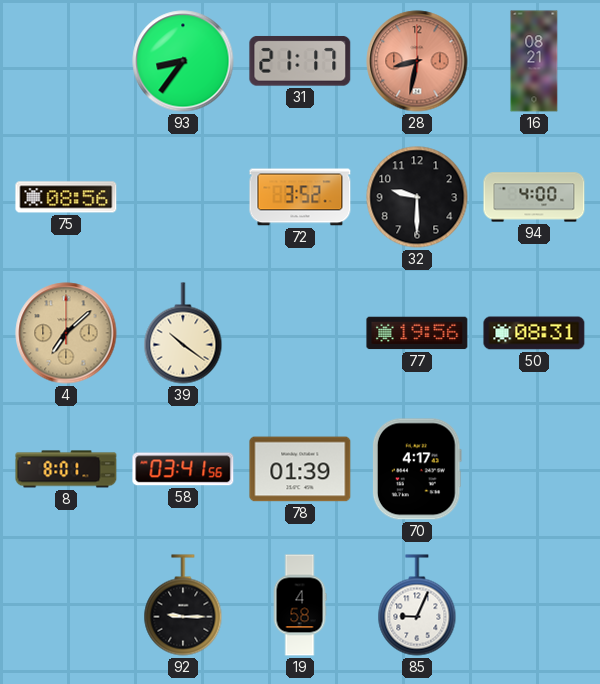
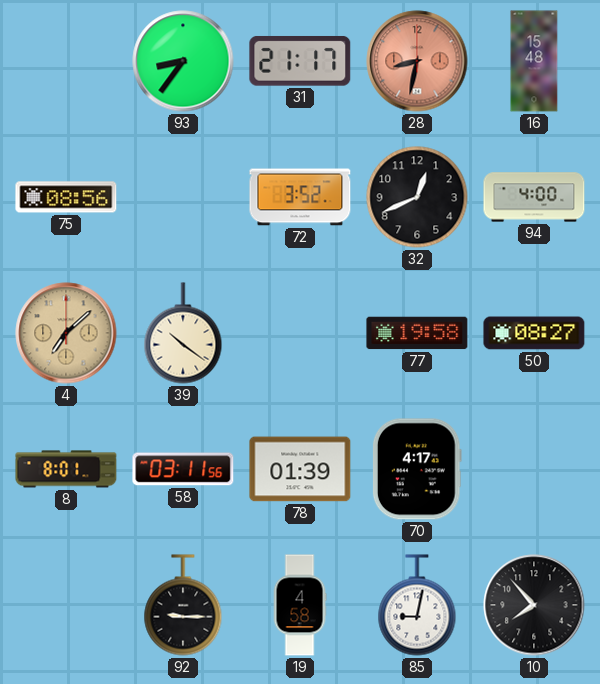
16: 08:21 -> 15:48 (534, 61)
32: 9:30 -> 12:41 (417, 197)
77: 19:56 -> 19:58 (417, 333)
50: 08:31 -> 08:27 (534, 333)
58: 03:41 -> 03:11 (183, 469)
85: 9:04 -> 9:02 (417, 605)
10: none -> 7:53 (534, 605)
